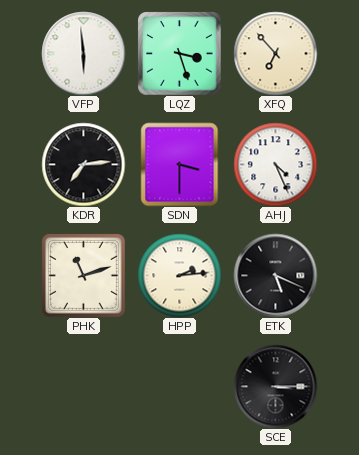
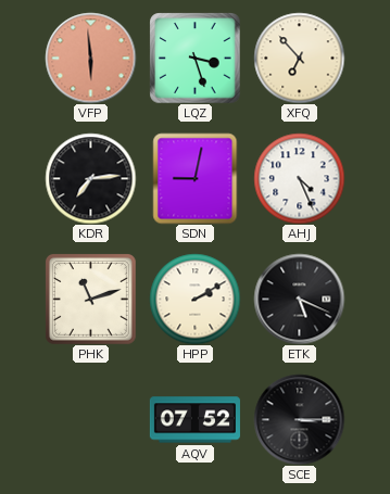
VFP dial: white -> salmon (90, 58)
SDN: 3:30 -> 9:02 (196, 178)
HPP: 2:14 -> 2:10 (194, 299)
AQV: none -> 07:52 (194, 420)
